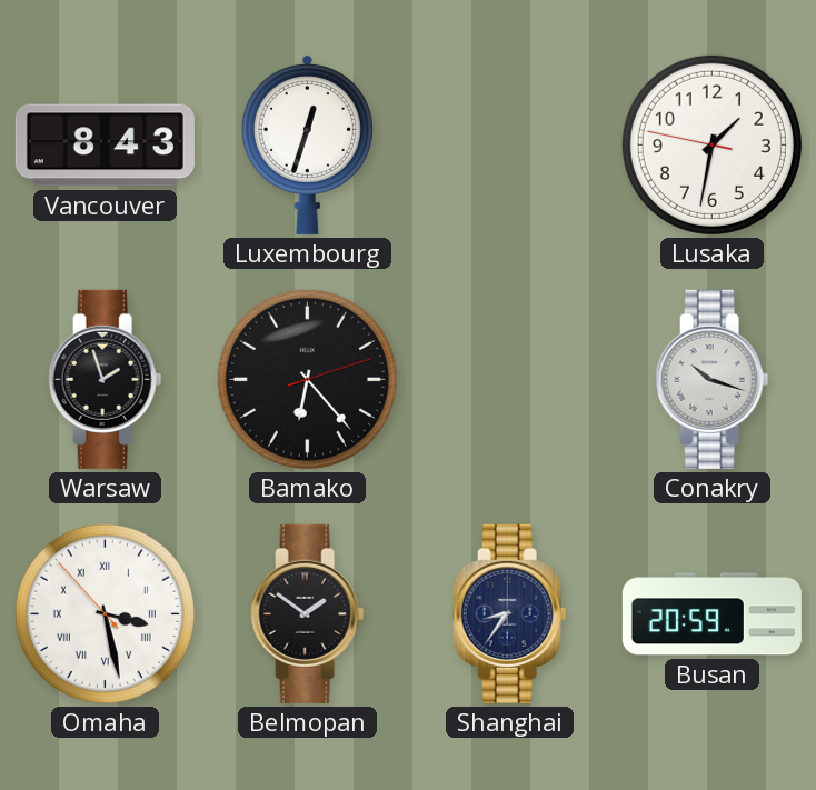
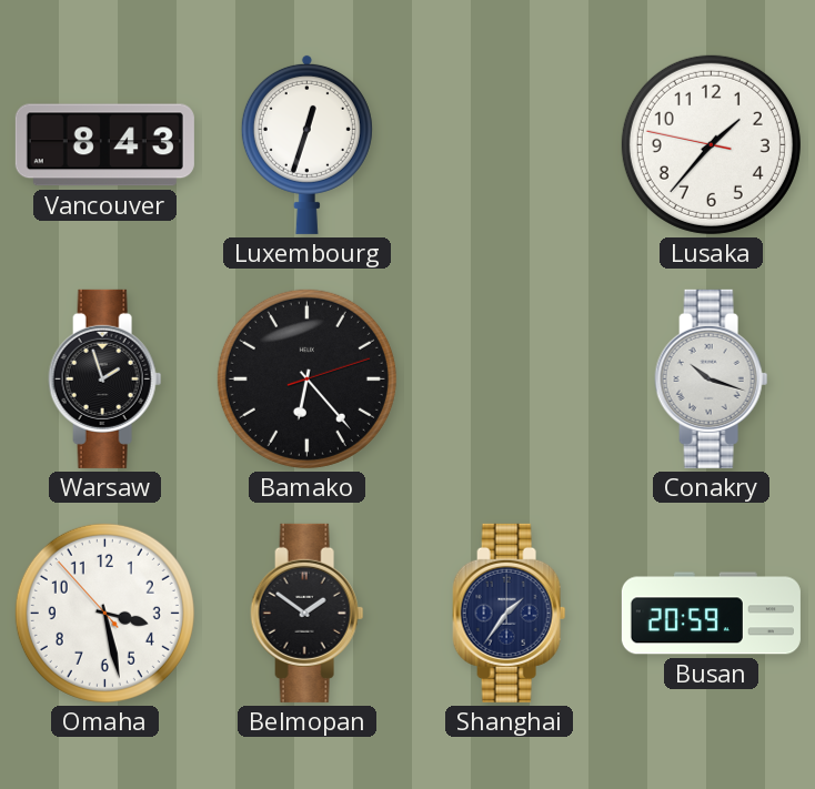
Lusaka: 1:31 -> 1:36 (711, 144)
Omaha numerals: Roman -> Arabic (104, 613)
Shanghai: 8:36 -> 1:36 (510, 613)
